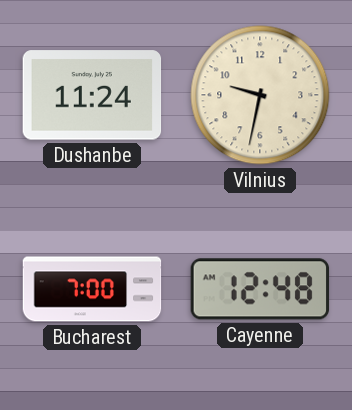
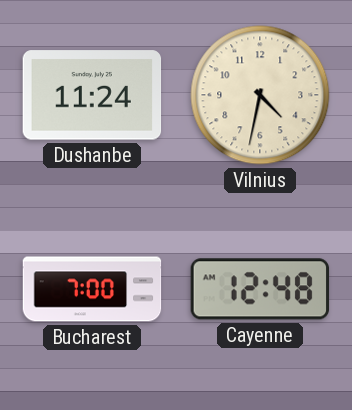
Vilnius: 9:32 -> 4:32 (260, 95)
